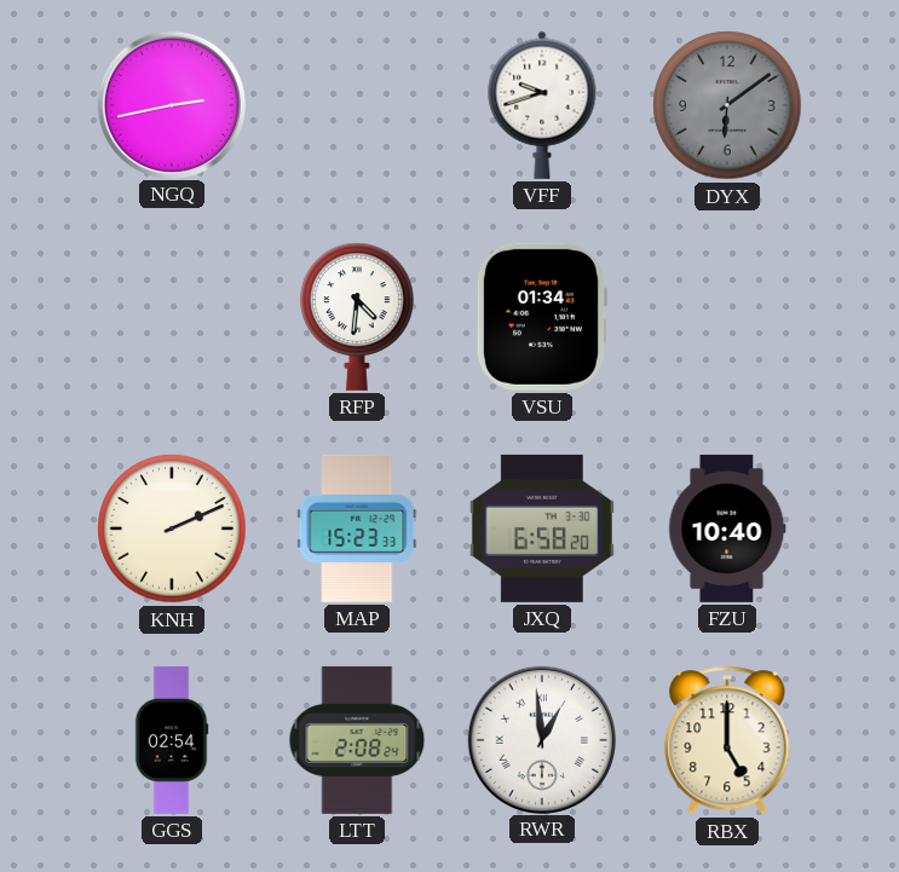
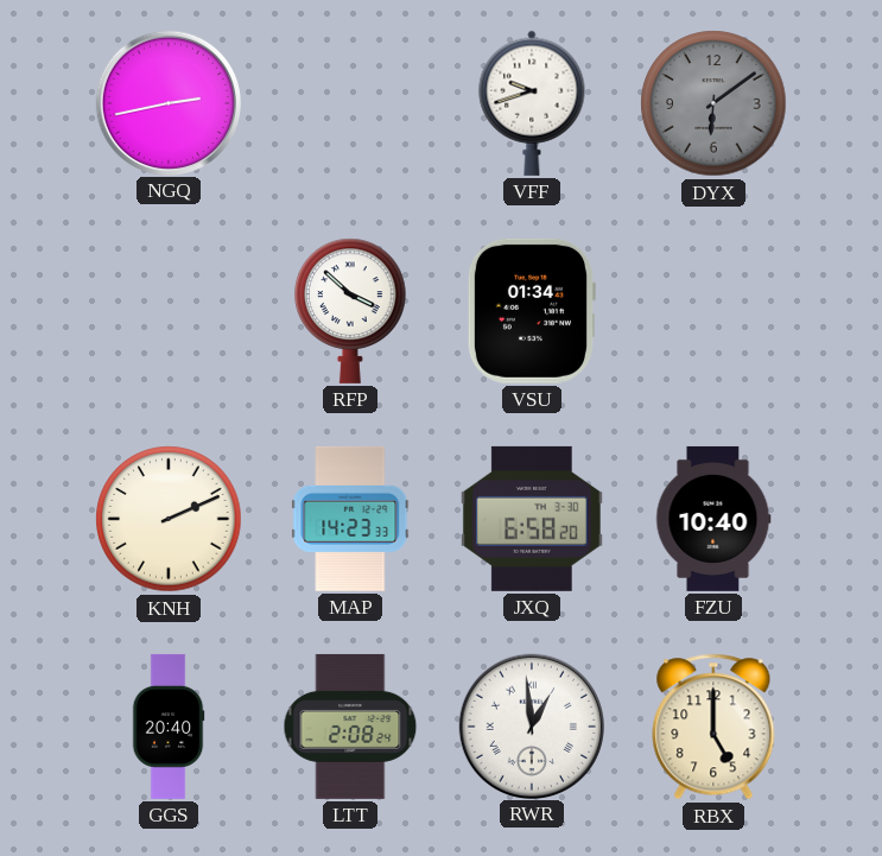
RFP: 4:31 -> 3:52 (350, 311)
MAP: 15:23 -> 14:23 (350, 519)
GGS: 02:54 -> 20:40 (169, 727)
